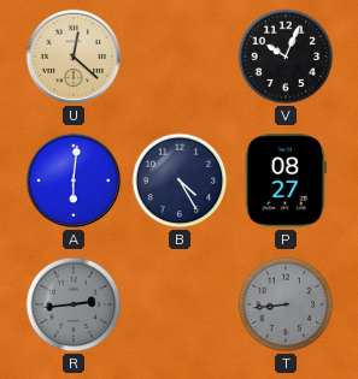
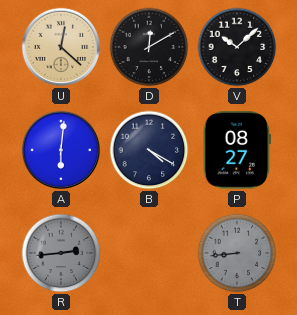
D: none -> 12:10 (149, 47)
V: 10:04 -> 10:08 (237, 47)
B: 4:25 -> 4:20 (149, 150)
